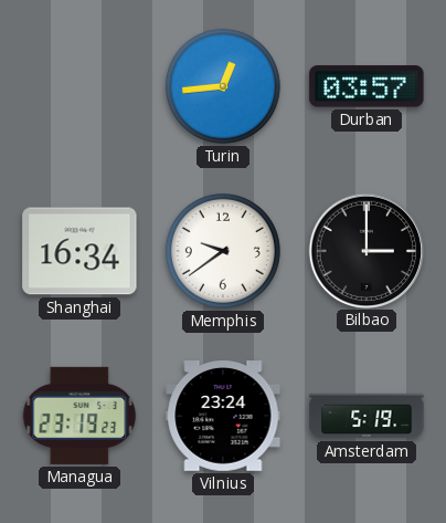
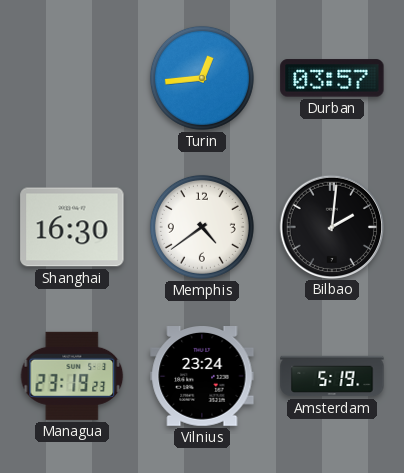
Shanghai: 16:34 -> 16:30 (72, 227)
Memphis: 9:39 -> 4:39 (202, 227)
Bilbao: 3:00 -> 2:01 (331, 226)
